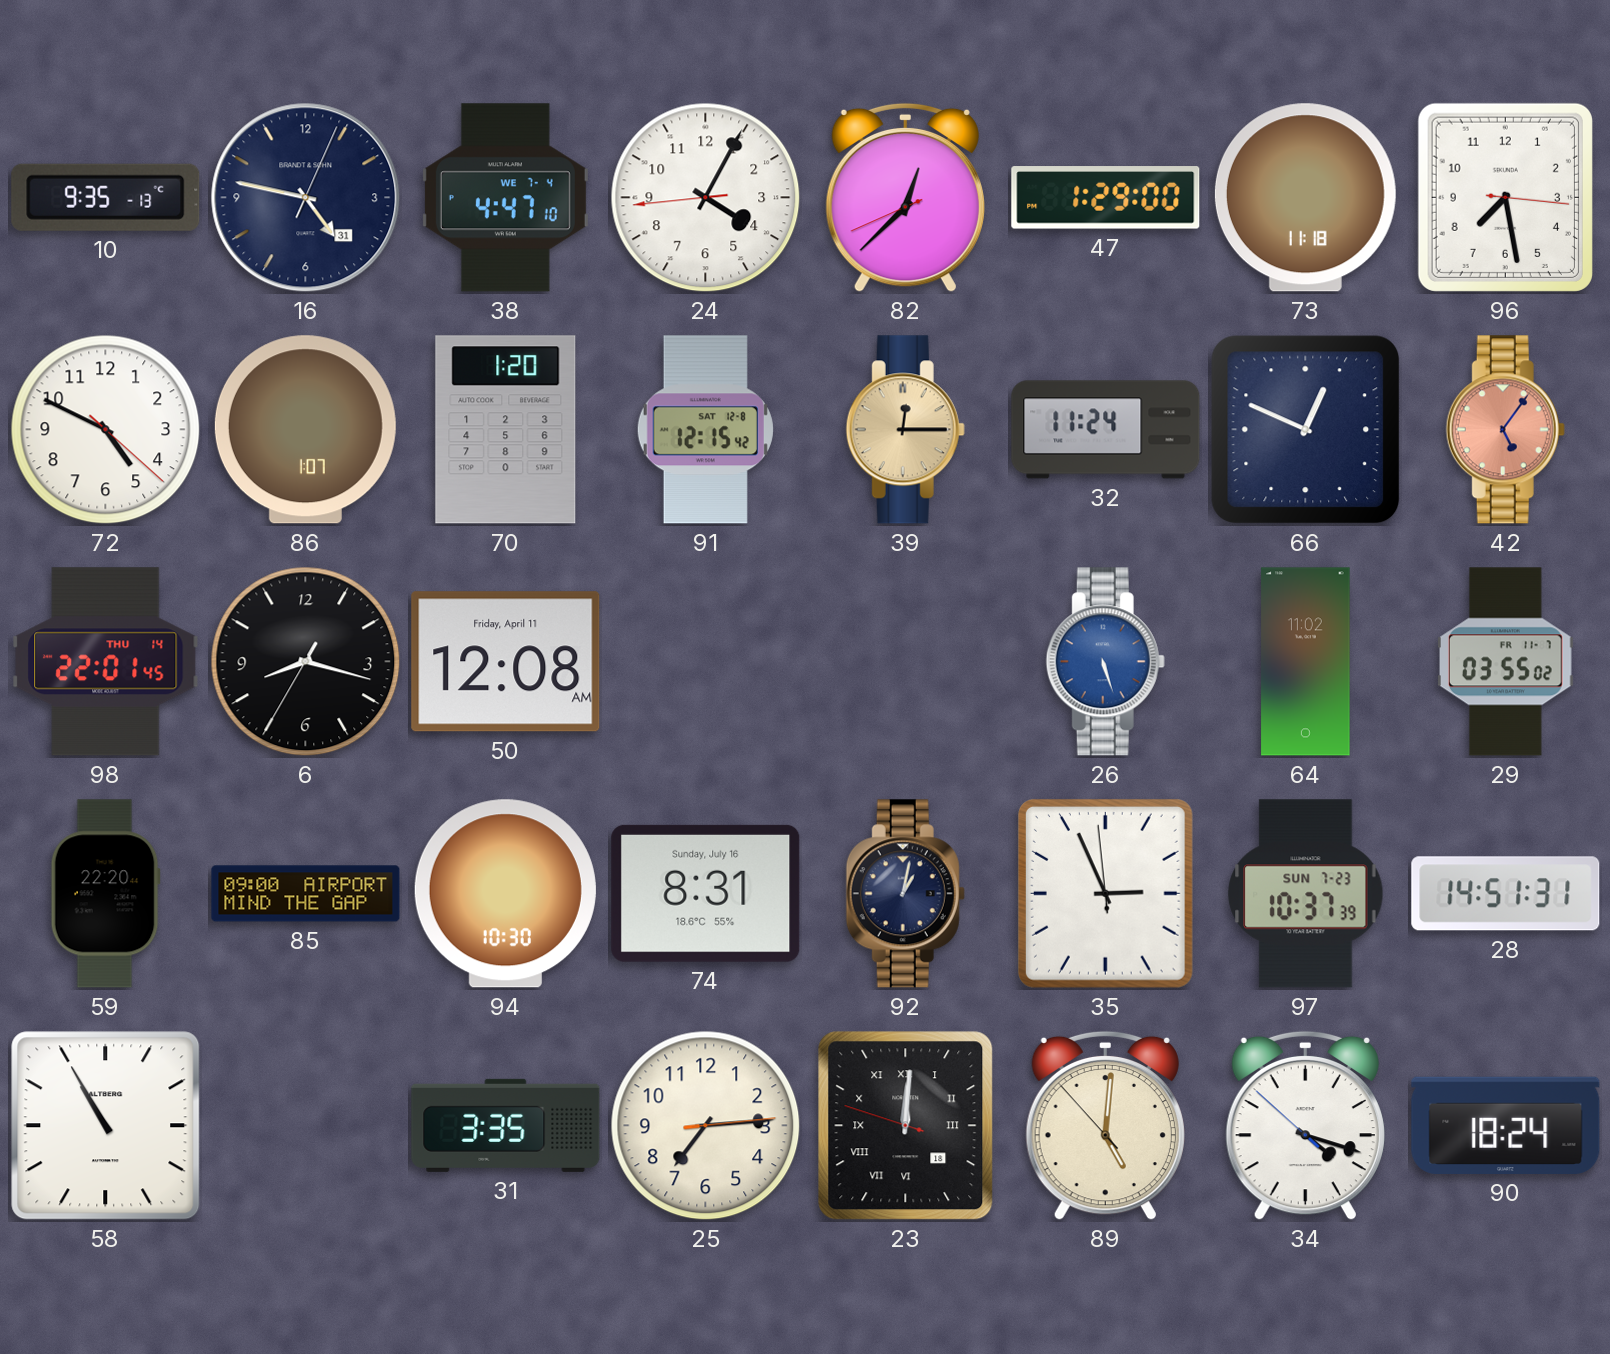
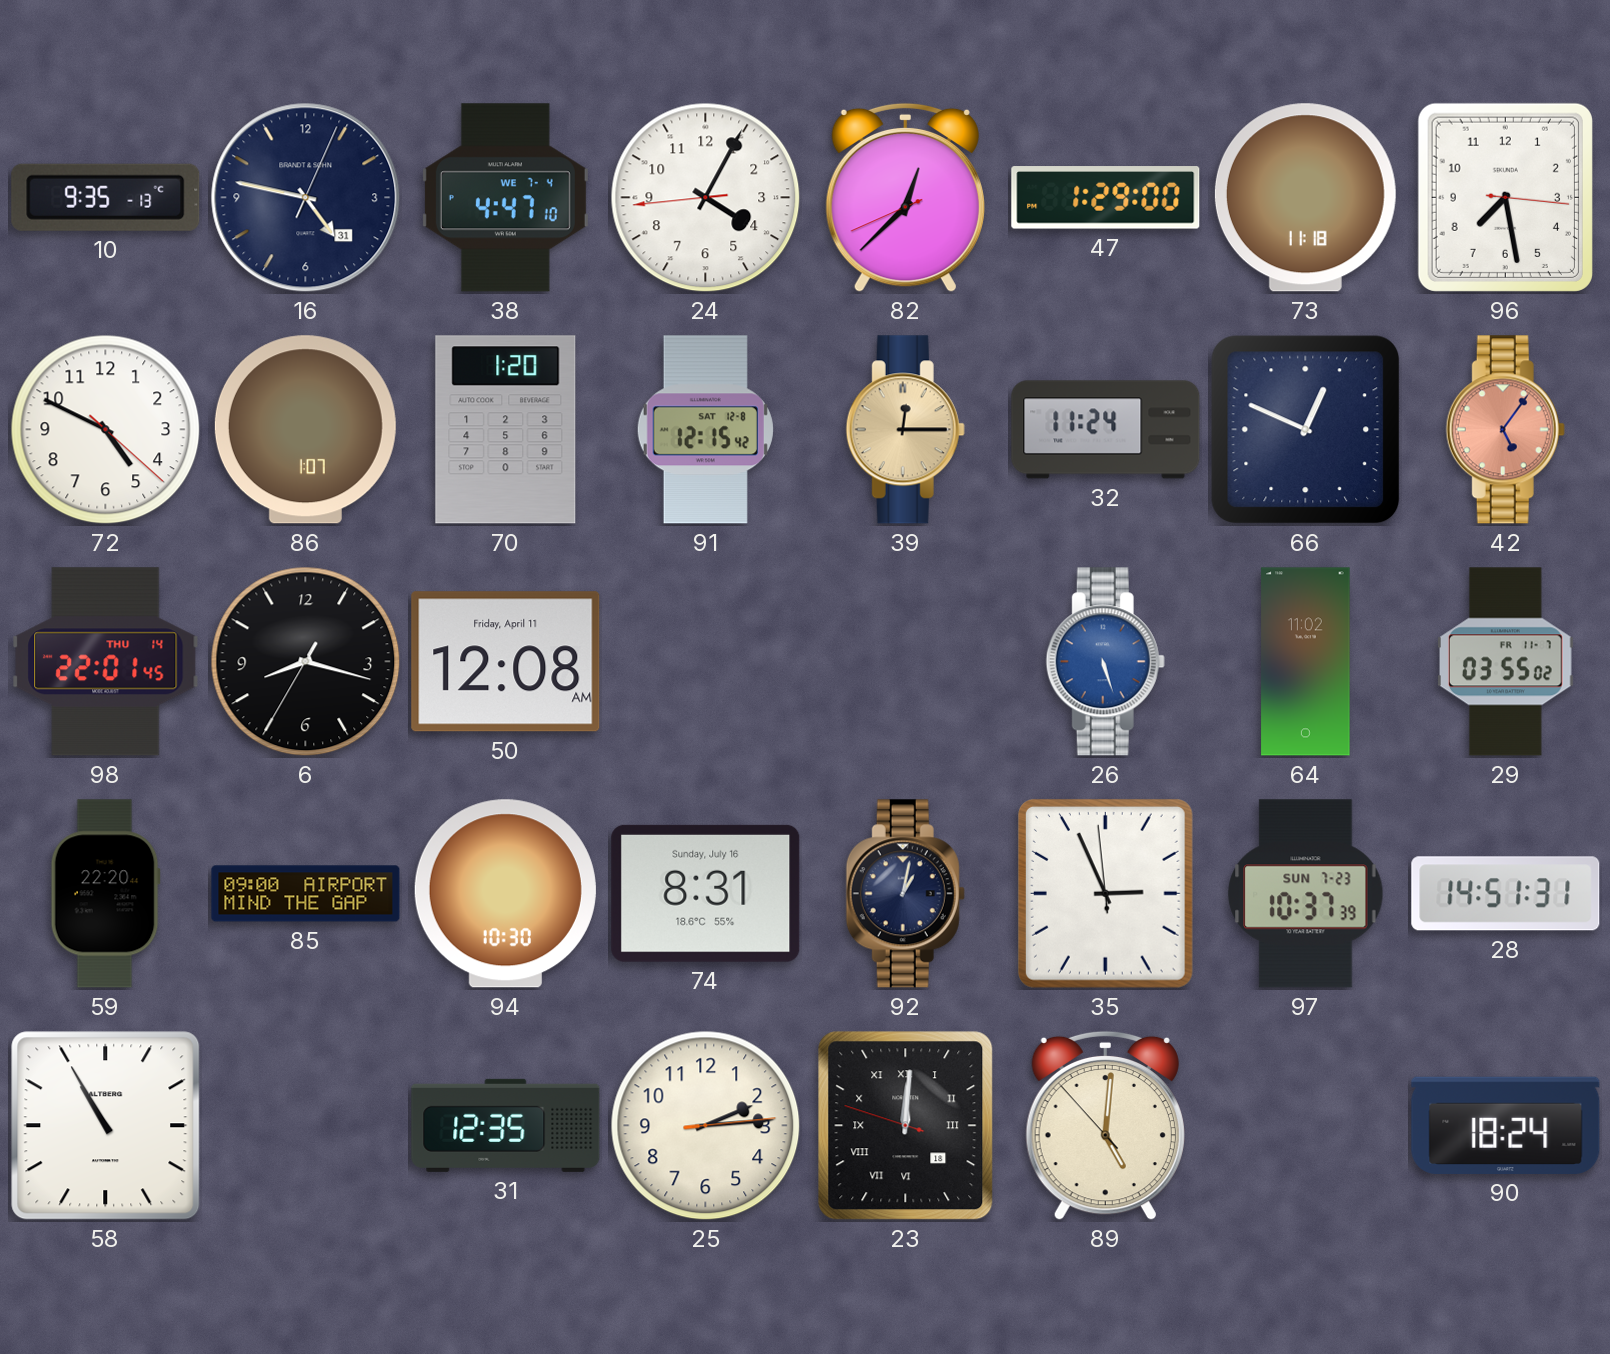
31: 3:35 -> 12:35 (506, 1125)
25: 7:14 -> 2:14 (706, 1126)
34: 4:17 -> none (1305, 1125)
